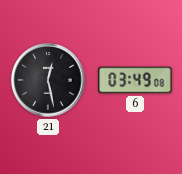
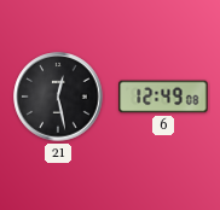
6: 03:49 -> 12:49 (163, 97)
